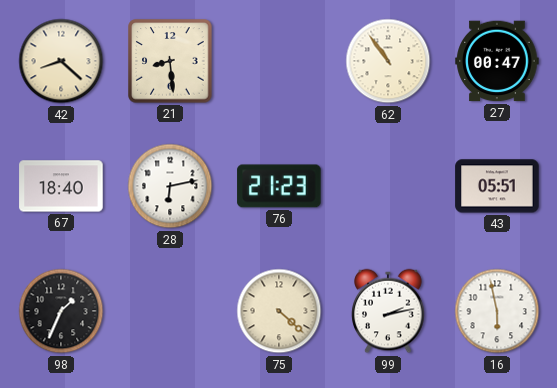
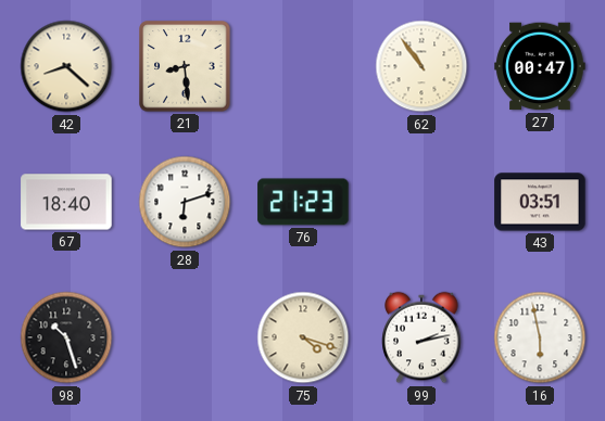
28: 6:13 -> 6:12 (185, 202)
43: 05:51 -> 03:51 (540, 202)
98: 1:34 -> 10:27 (66, 337)
75: 4:22 -> 4:18 (303, 337)
